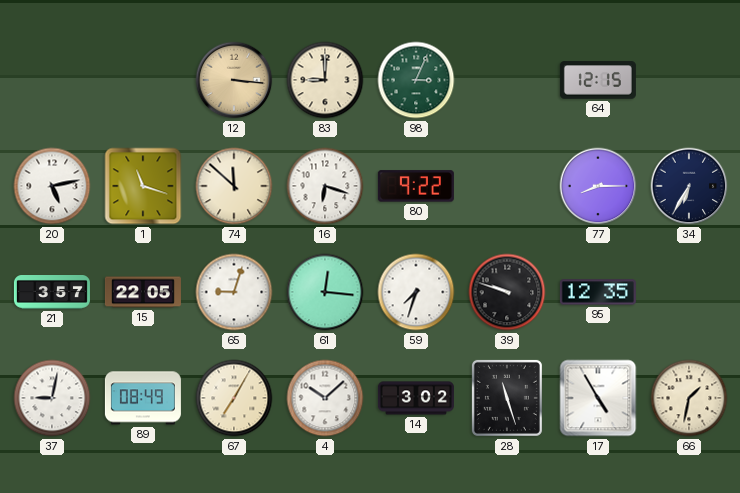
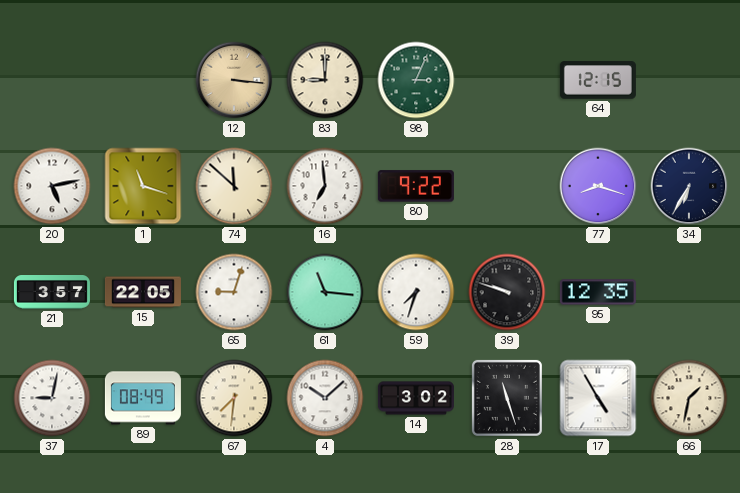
16: 6:18 -> 6:59 (325, 186)
77: 8:15 -> 8:18 (598, 186)
61: 12:16 -> 11:16 (325, 292)
67: 7:05 -> 7:31 (234, 398)
